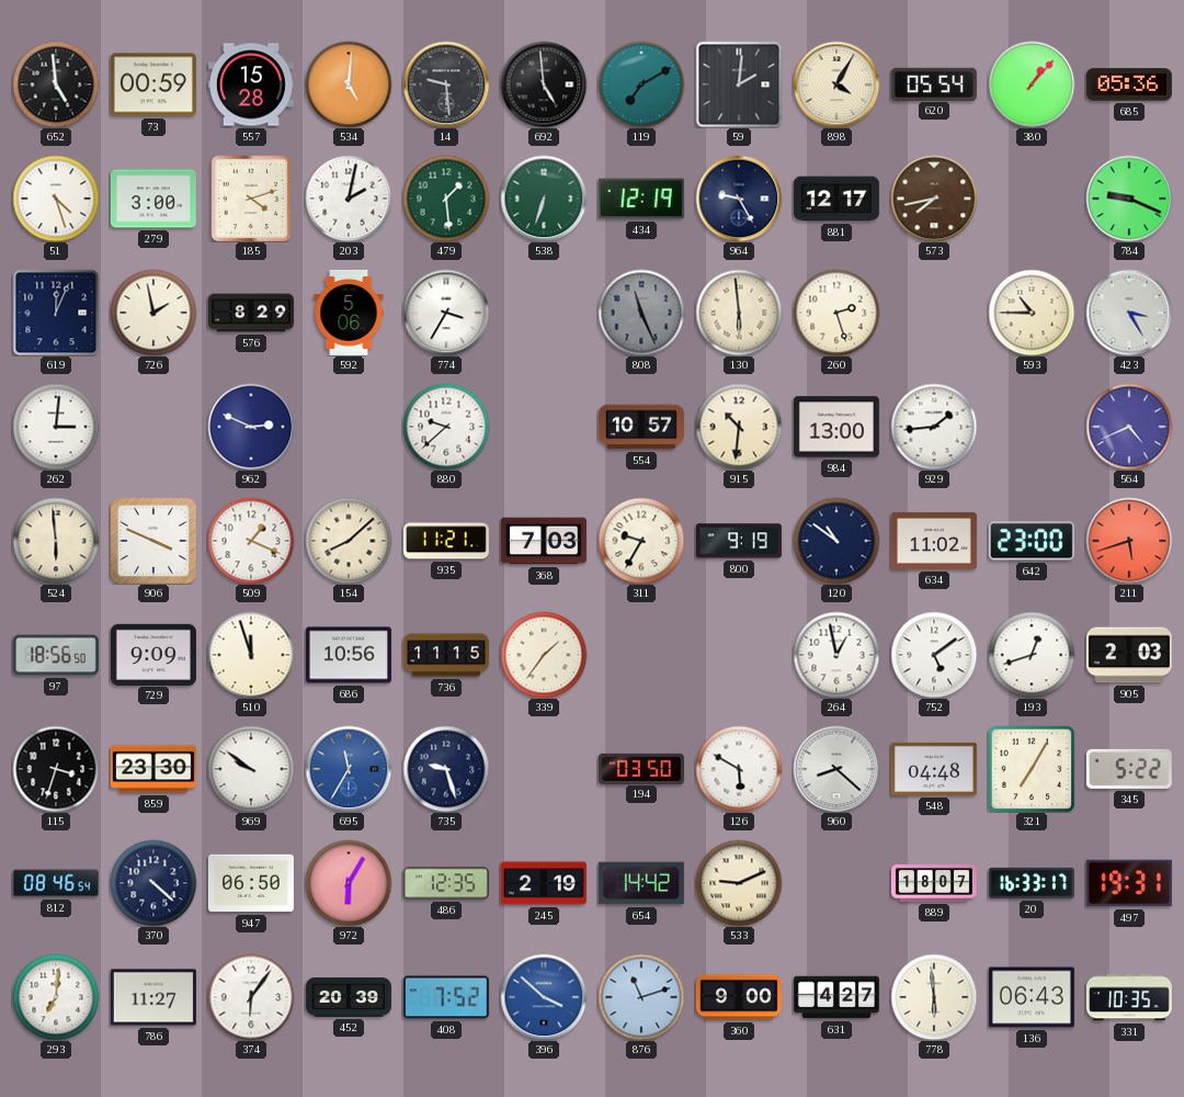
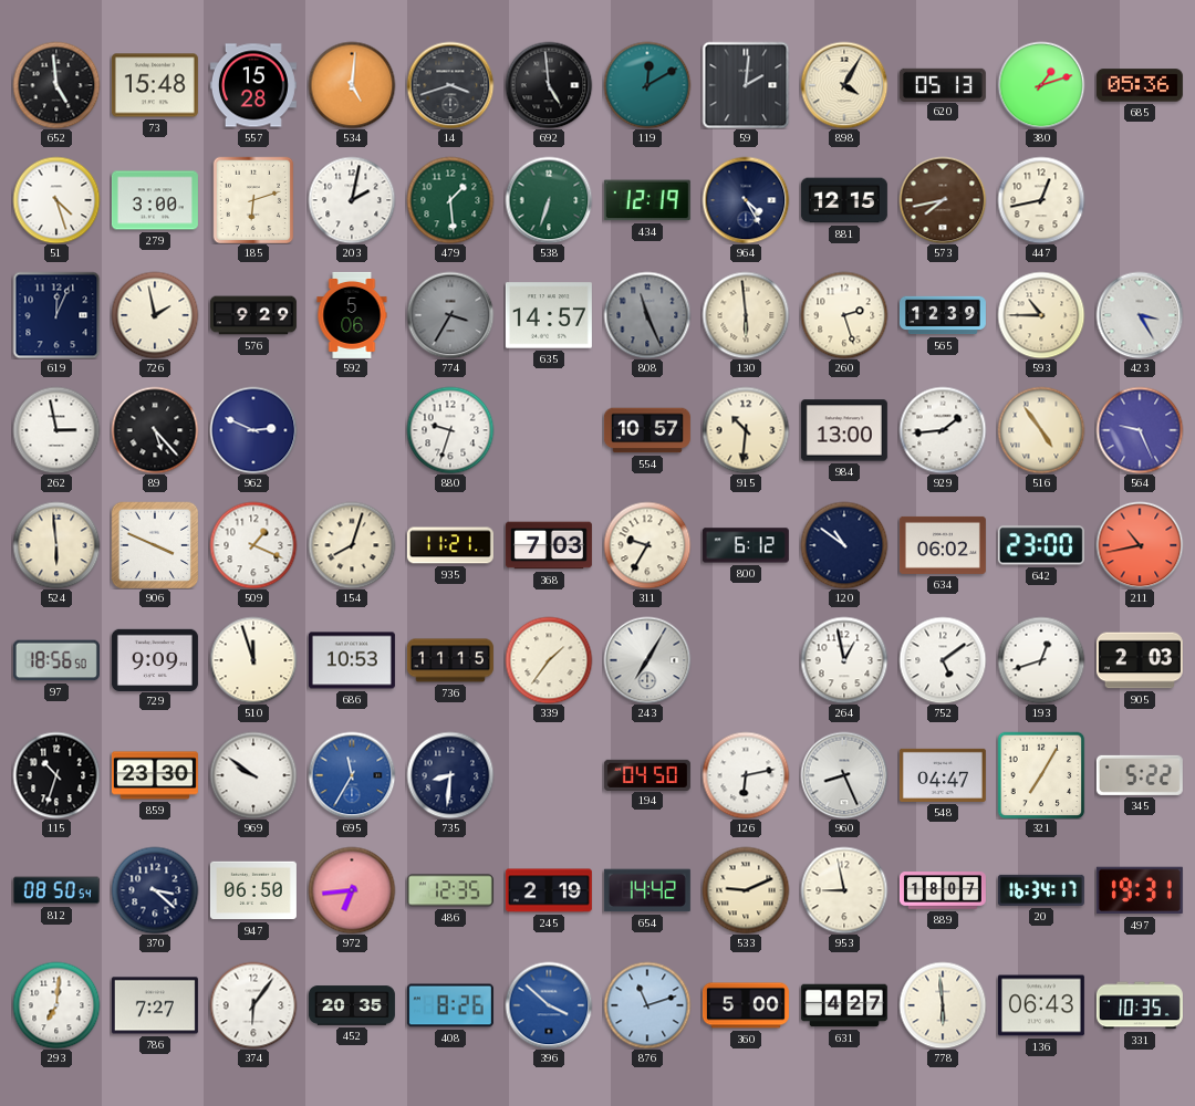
73: 00:59 -> 15:48 (155, 85)
14: 9:29 -> 3:42 (450, 85)
119: 7:10 -> 12:10 (647, 85)
620: 05:54 -> 05:13 (943, 84)
380: 1:07 -> 1:12 (1041, 85)
185: 4:12 -> 6:12 (253, 200)
964: 9:25 -> 4:25 (746, 200)
881: 12:17 -> 12:15 (844, 200)
447: none -> 12:43 (1041, 200)
784: 9:19 -> none (1129, 199)
576: 8:29 -> 9:29 (253, 315)
774 dial: white -> grey (450, 315)
635: none -> 14:57 (549, 315)
565: none -> 12:39 (943, 315)
262: 3:01 -> 2:58 (56, 430)
89: none -> 5:23 (155, 430)
880: 9:38 -> 9:33 (450, 430)
516: none -> 4:54 (1041, 430)
564: 4:41 -> 9:26 (1140, 430)
154: 8:08 -> 8:03 (352, 545)
800: 9:19 -> 6:12 (746, 545)
634: 11:02 -> 06:02 (943, 545)
211: 5:42 -> 10:43 (1140, 545)
686: 10:56 -> 10:53 (352, 660)
243: none -> 7:05 (647, 660)
115: 3:33 -> 10:33 (56, 775)
735: 9:27 -> 8:31 (450, 775)
194: 03:50 -> 04:50 (647, 774)
126: 5:50 -> 6:13 (746, 775)
960: 8:22 -> 8:26 (844, 775)
548: 04:48 -> 04:47 (943, 775)
812: 08:46 -> 08:50 (56, 890)
370: 4:22 -> 3:22 (155, 890)
972: 6:05 -> 6:44 (352, 890)
953: none -> 8:58 (844, 890)
20: 16:33 -> 16:34 (1041, 890)
786: 11:27 -> 7:27 (155, 1005)
452: 20:39 -> 20:35 (352, 1005)
408: 7:52 -> 8:26 (450, 1005)
360: 9:00 -> 5:00 (746, 1005)
